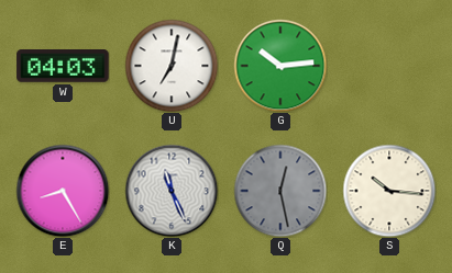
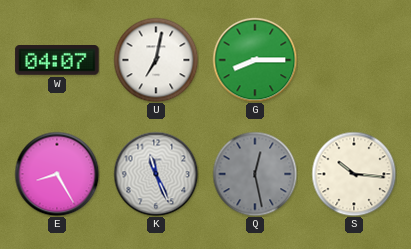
W: 04:03 -> 04:07 (57, 61)
G: 10:14 -> 8:15 (255, 60)
